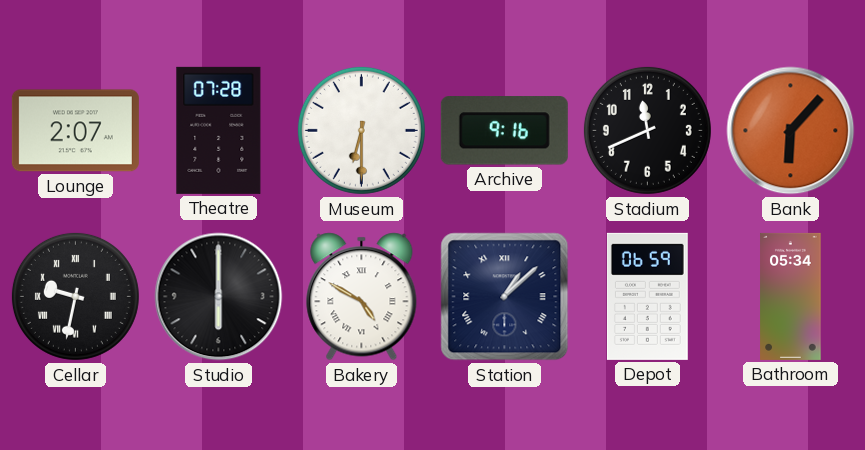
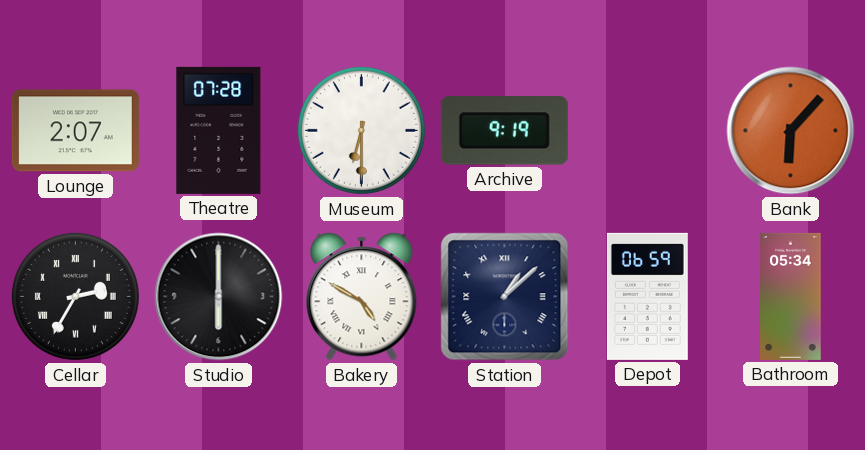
Archive: 9:16 -> 9:19 (504, 131)
Stadium: 11:41 -> none (647, 130)
Cellar: 9:32 -> 2:35 (75, 296)
